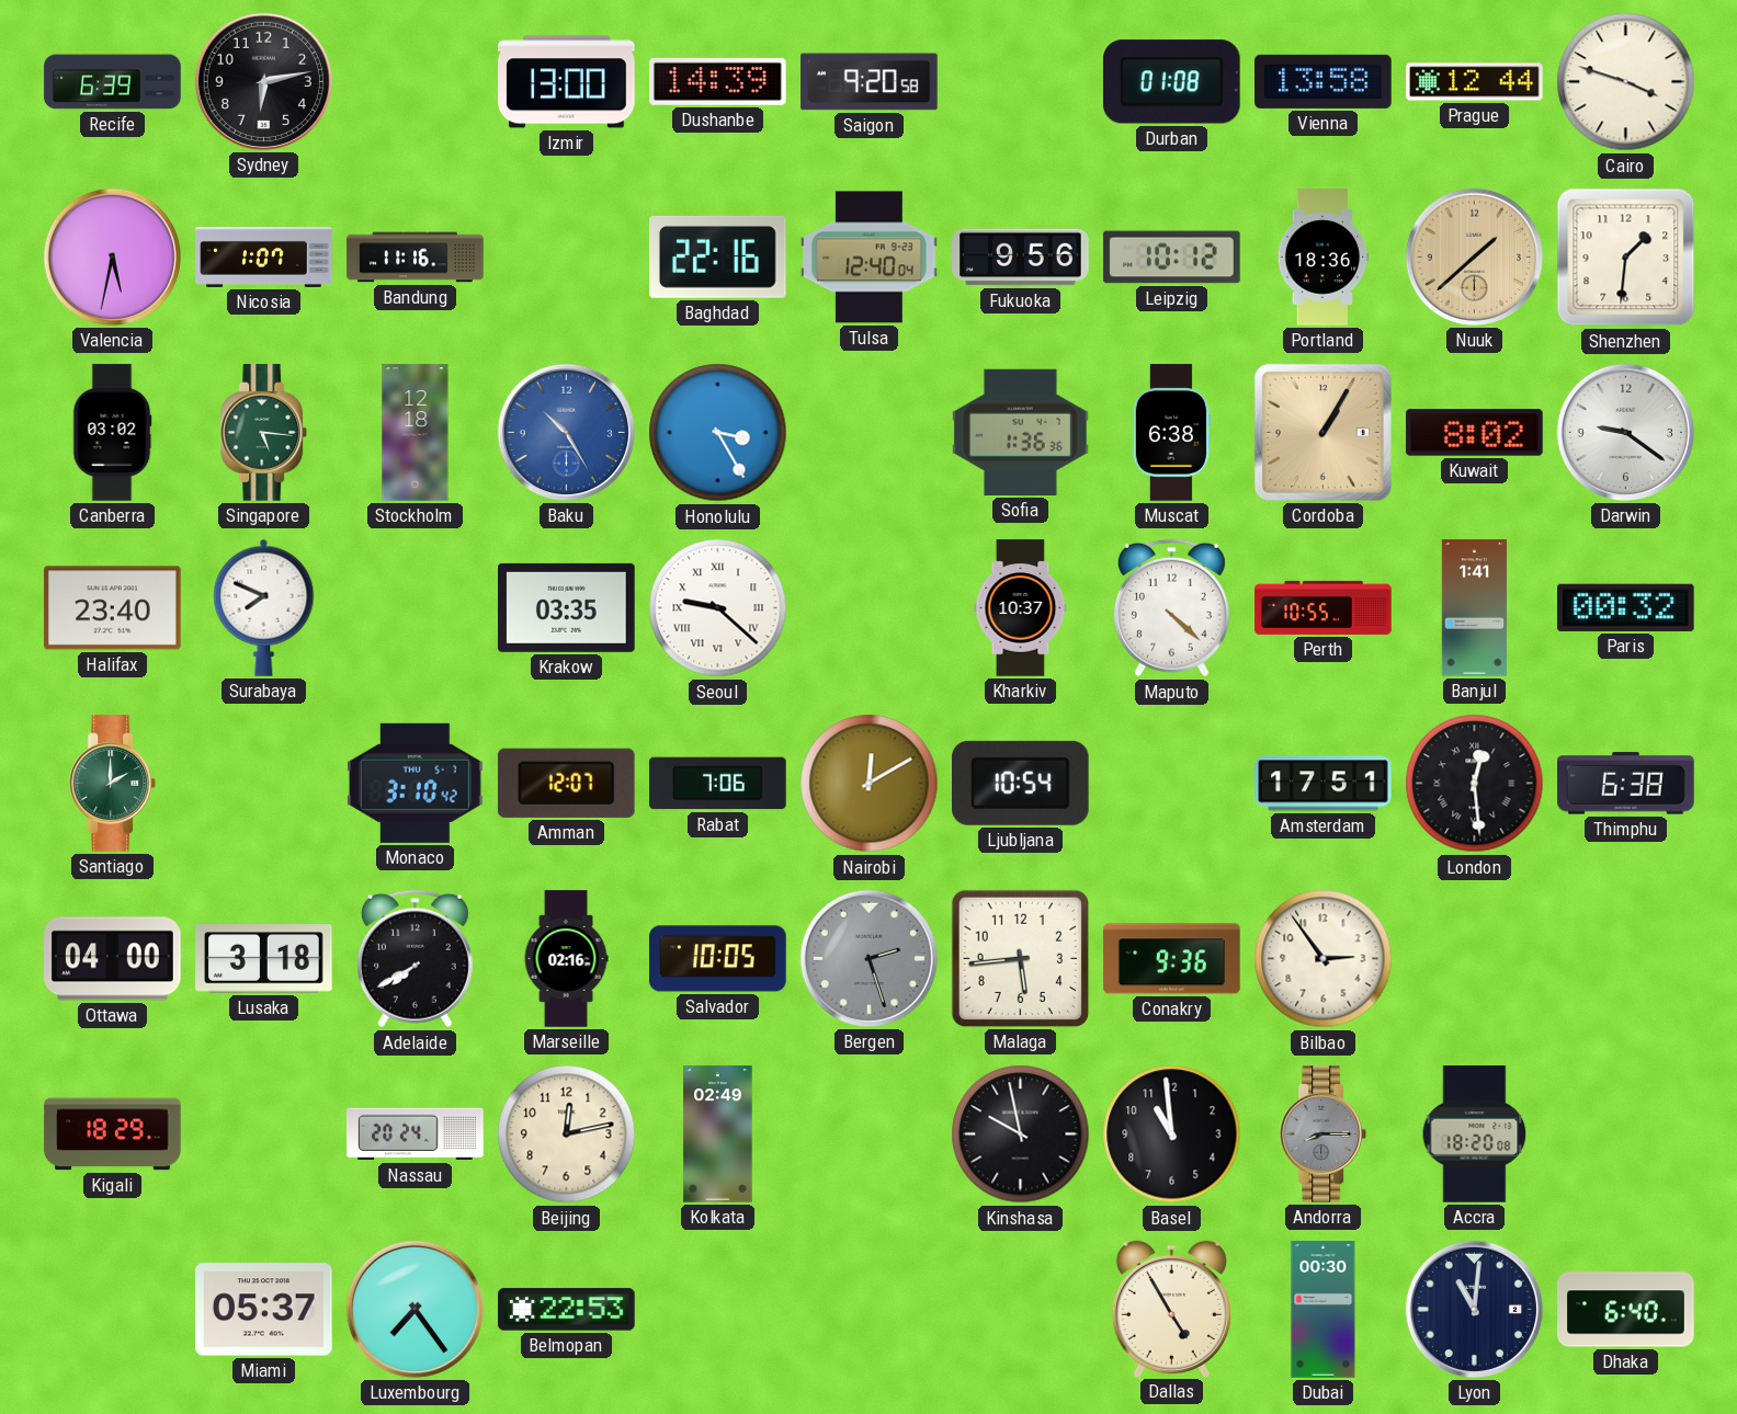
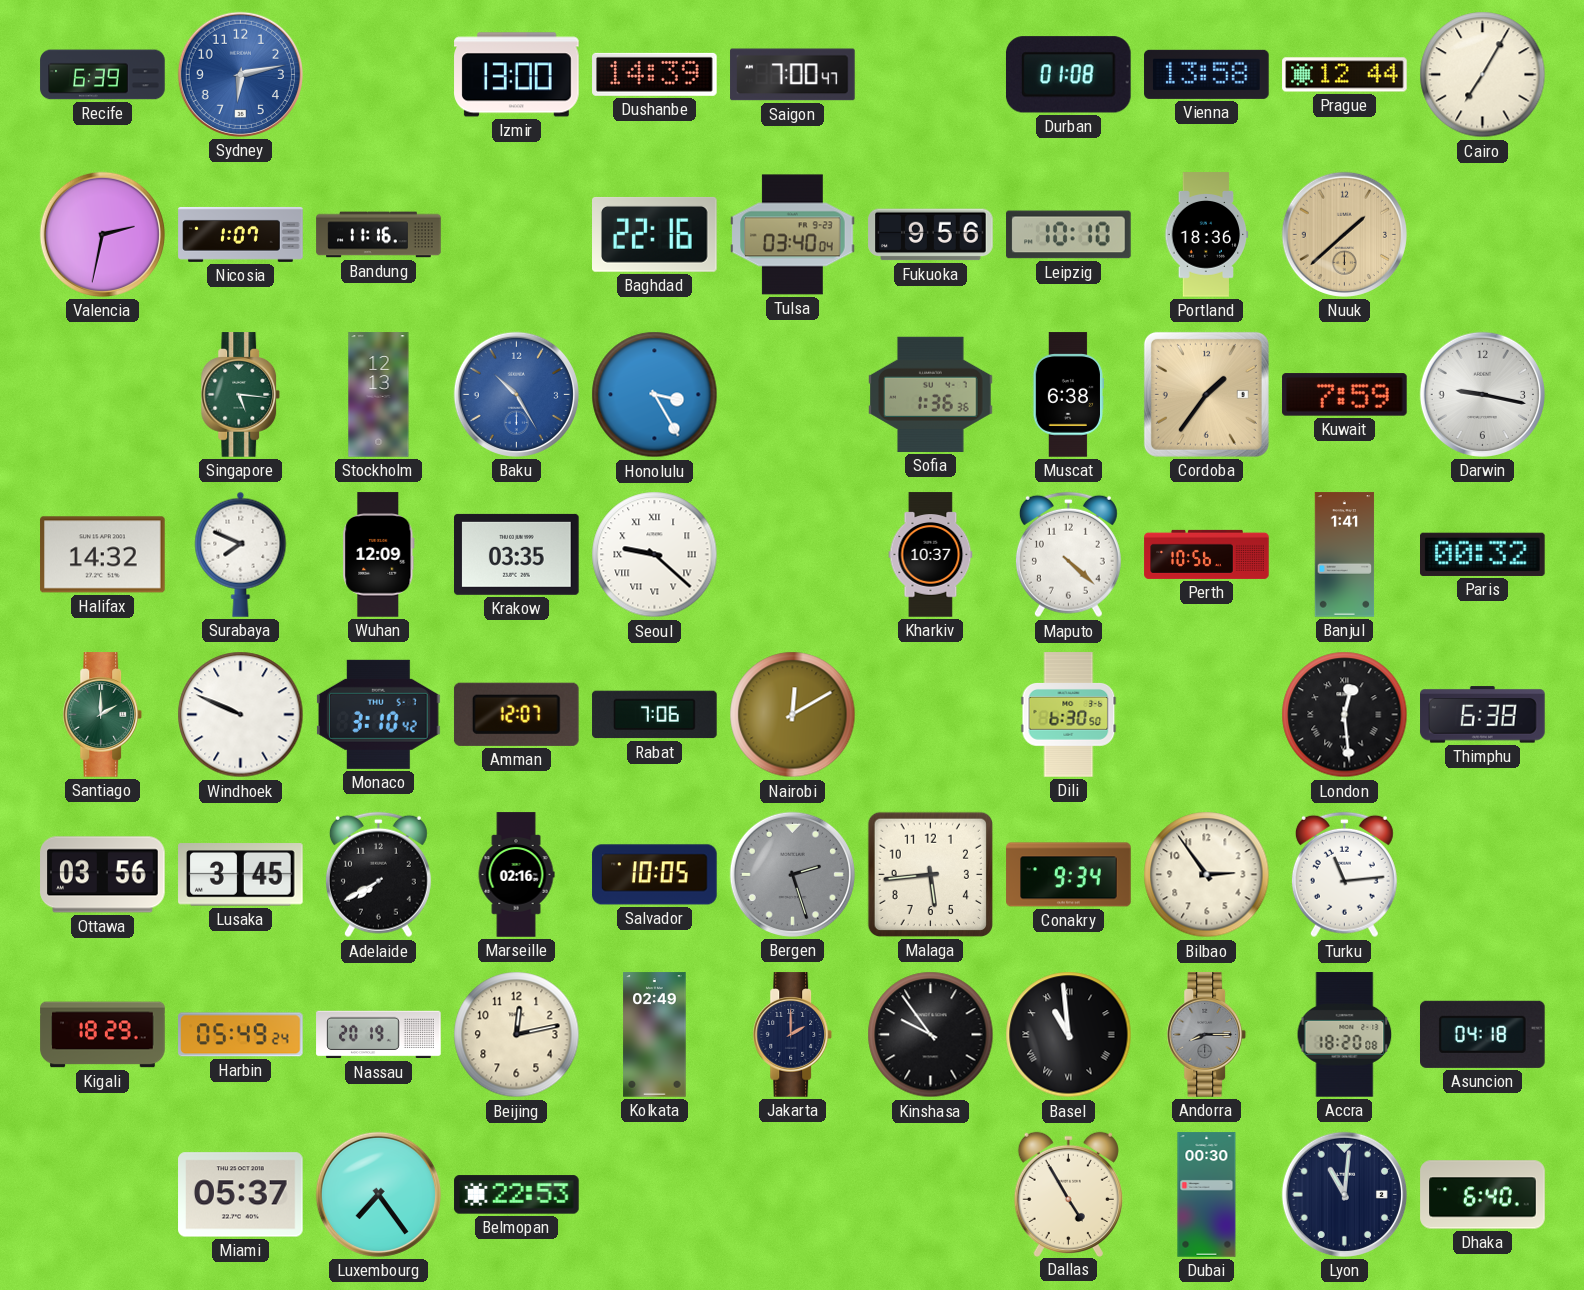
Sydney dial: black -> blue (240, 74)
Saigon: 9:20 -> 7:00 (793, 75)
Cairo: 3:48 -> 7:05 (1483, 75)
Valencia: 5:32 -> 2:32 (102, 234)
Tulsa: 12:40 -> 03:40 (793, 235)
Leipzig: 10:12 -> 10:10 (1069, 235)
Shenzhen: 1:31 -> none (1626, 258)
Canberra: 03:02 -> none (112, 433)
Stockholm: 12:18 -> 12:13 (379, 395)
Cordoba: 1:05 -> 1:36 (1206, 394)
Kuwait: 8:02 -> 7:59 (1345, 395)
Darwin: 9:21 -> 9:17 (1482, 394)
Halifax: 23:40 -> 14:32 (103, 555)
Wuhan: none -> 12:09 (379, 555)
Perth: 10:55 -> 10:56 (1207, 554)
Windhoek: none -> 9:49 (241, 715)
Ljubljana: 10:54 -> none (1020, 783)
Dili: none -> 6:30 (1069, 715)
Amsterdam: 17:51 -> none (1324, 784)
Ottawa: 04:00 -> 03:56 (103, 875)
Lusaka: 3:18 -> 3:45 (241, 875)
Conakry: 9:36 -> 9:34 (1069, 875)
Turku: none -> 11:14 (1344, 875)
Harbin: none -> 05:49 (241, 1035)
Nassau: 20:24 -> 20:19 (379, 1035)
Jakarta: none -> 2:00 (793, 1035)
Kinshasa: 9:58 -> 9:54 (931, 1035)
Basel numerals: Arabic -> Roman (1069, 1035)
Asuncion: none -> 04:18 (1483, 1034)
